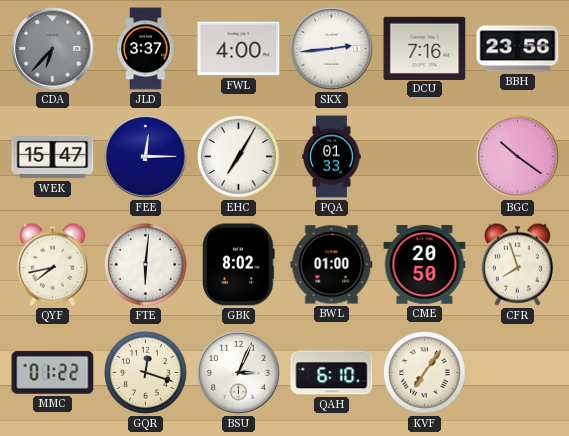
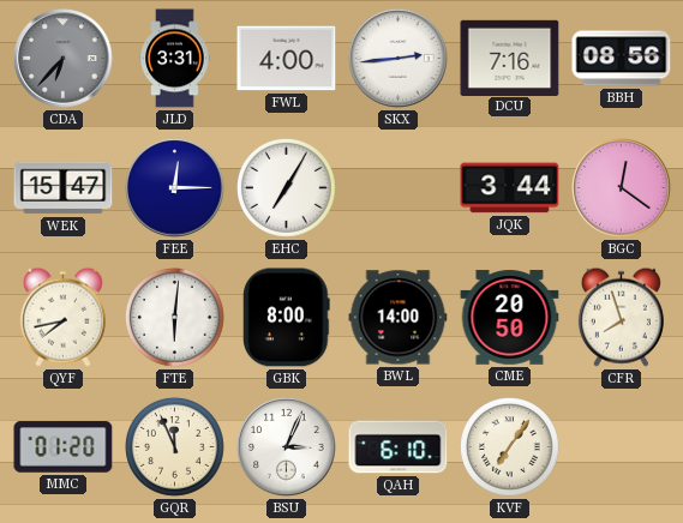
JLD: 3:37 -> 3:31 (175, 59)
BBH: 23:56 -> 08:56 (622, 59)
PQA: 01:33 -> none (332, 157)
JQK: none -> 3:44 (510, 188)
BGC: 10:21 -> 12:21 (622, 188)
GBK: 8:02 -> 8:00 (287, 318)
BWL: 01:00 -> 14:00 (399, 318)
MMC: 01:22 -> 01:20 (64, 447)
GQR: 12:18 -> 11:56 (175, 447)
